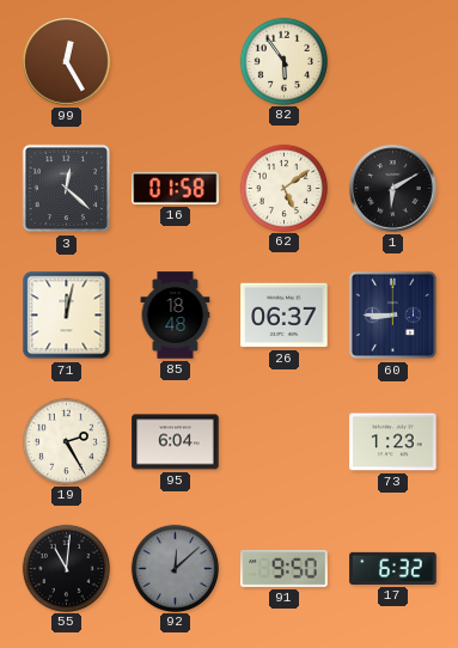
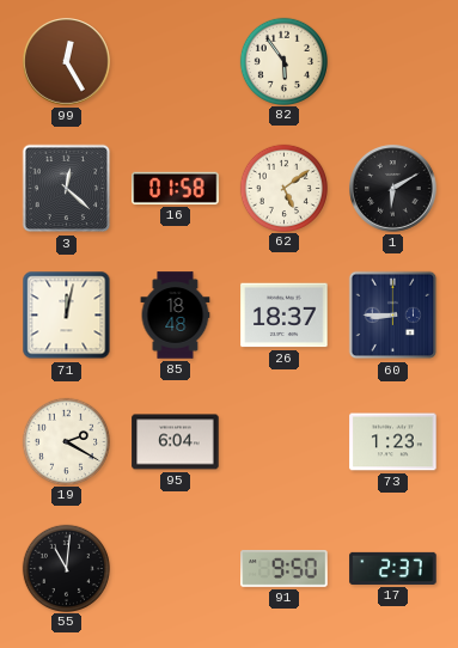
26: 06:37 -> 18:37 (285, 316)
19: 2:25 -> 2:20 (66, 441)
92: 12:08 -> none (175, 568)
17: 6:32 -> 2:37 (393, 568)
